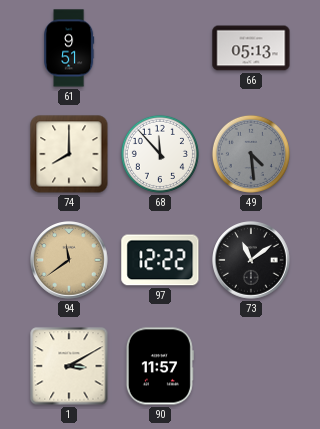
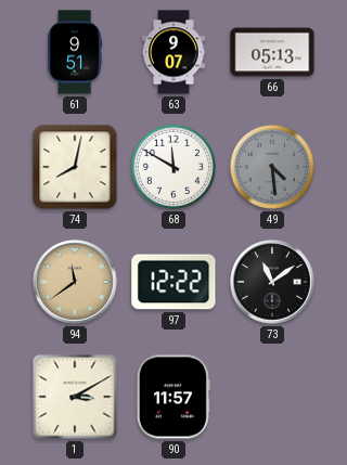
63: none -> 9:07 (173, 52)
74: 8:00 -> 8:02 (75, 167)
68: 11:53 -> 11:50 (173, 167)
